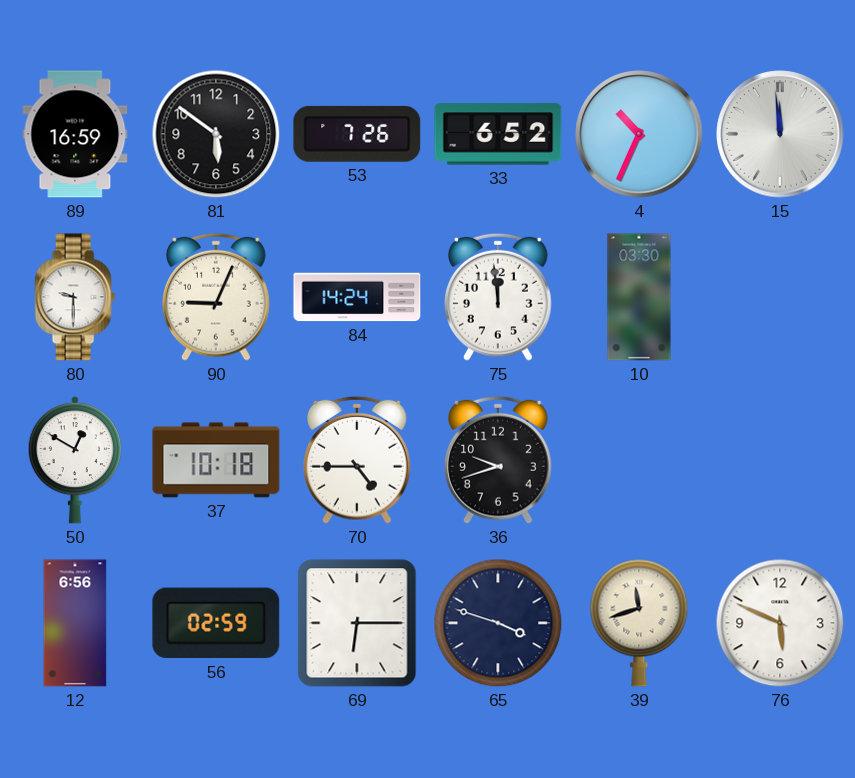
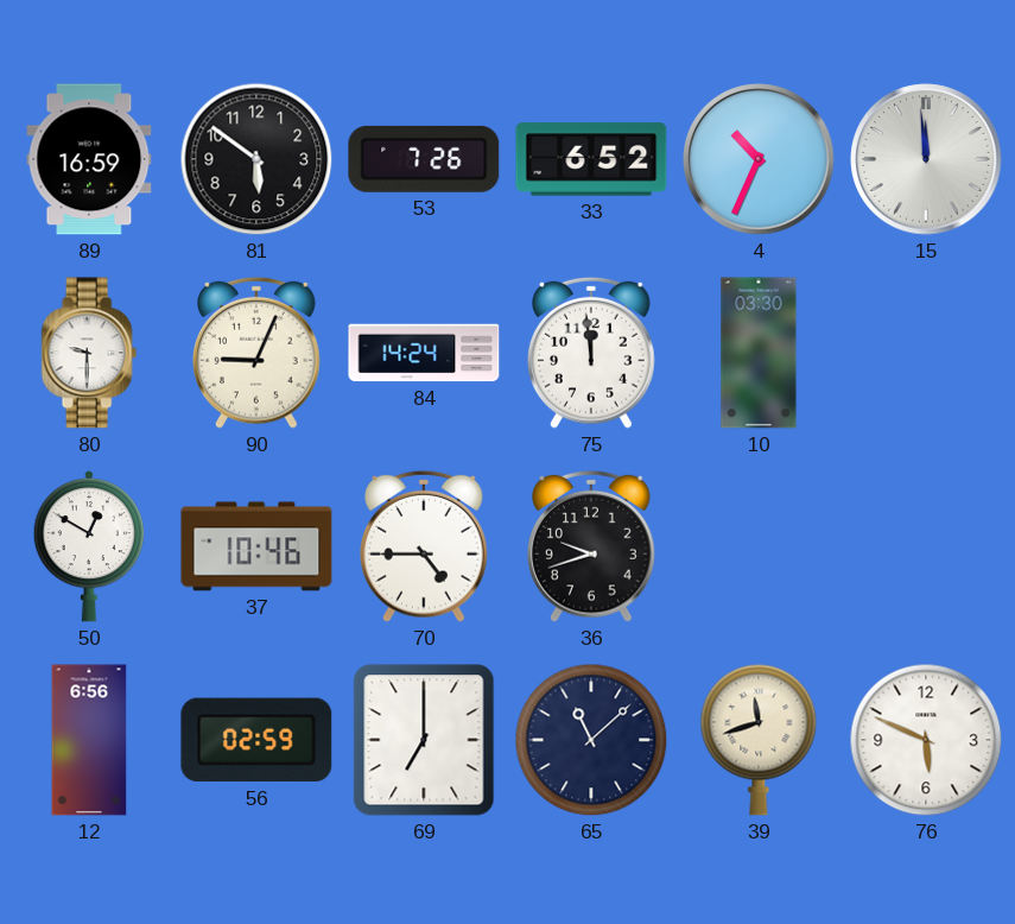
37: 10:18 -> 10:46 (256, 546)
69: 6:15 -> 7:00 (424, 740)
65: 3:48 -> 11:08 (591, 740)
